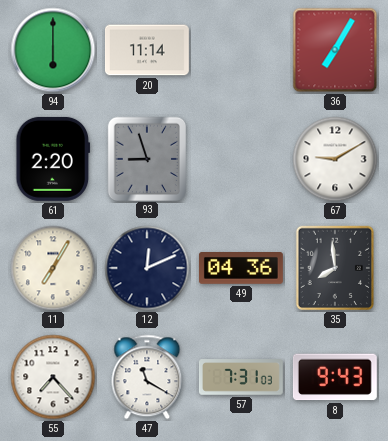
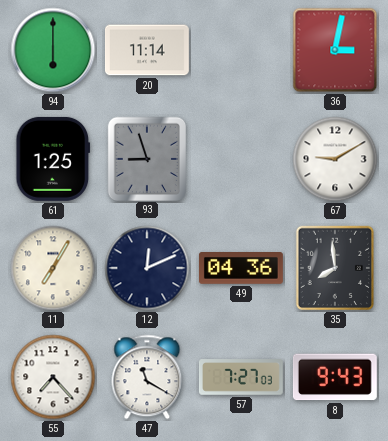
36: 7:05 -> 3:02 (335, 50)
61: 2:20 -> 1:25 (53, 159)
57: 7:31 -> 7:27 (241, 377)
